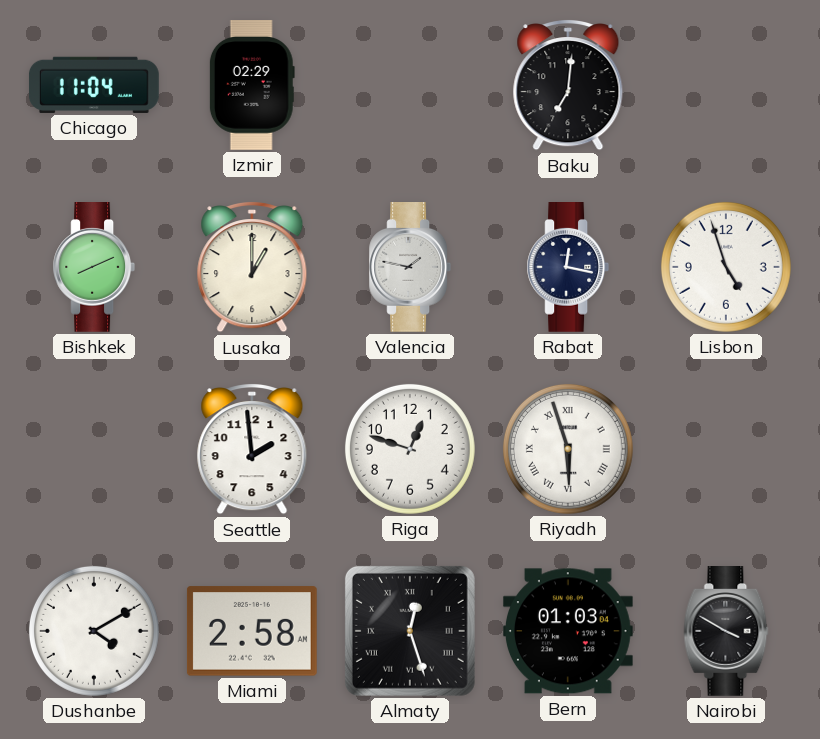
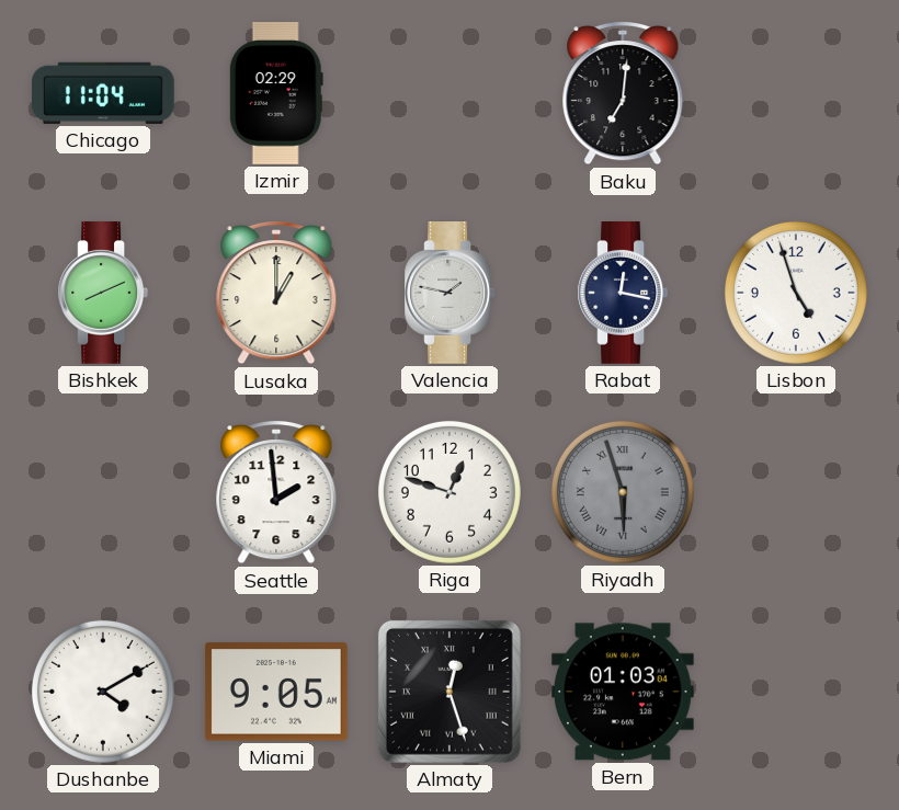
Riyadh dial: white -> grey (623, 492)
Miami: 2:58 -> 9:05 (276, 692)
Nairobi: 3:50 -> none (726, 632)
